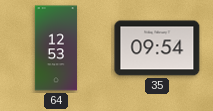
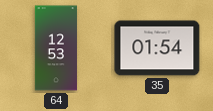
35: 09:54 -> 01:54 (157, 48)
